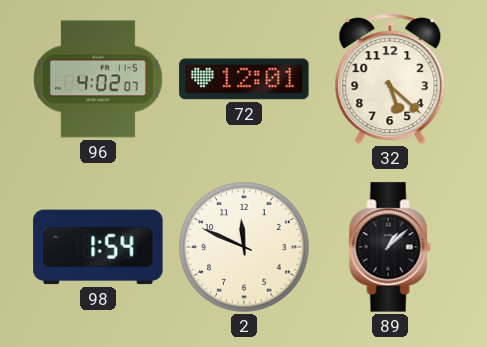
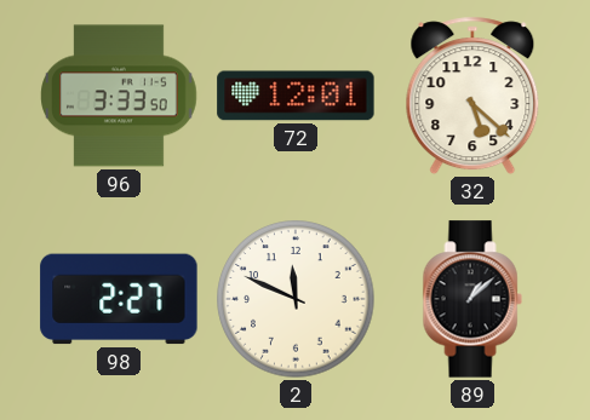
96: 4:02 -> 3:33 (119, 96)
98: 1:54 -> 2:27 (119, 299)
